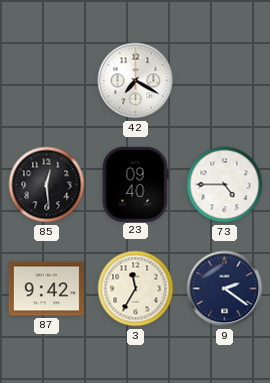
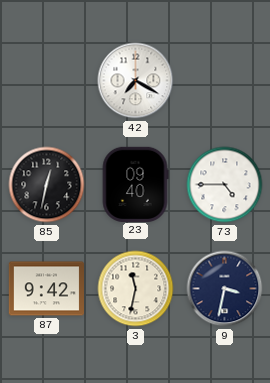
85: 12:29 -> 12:32 (47, 185)
3: 11:35 -> 11:32 (136, 289)
9: 2:21 -> 3:32 (225, 289)
